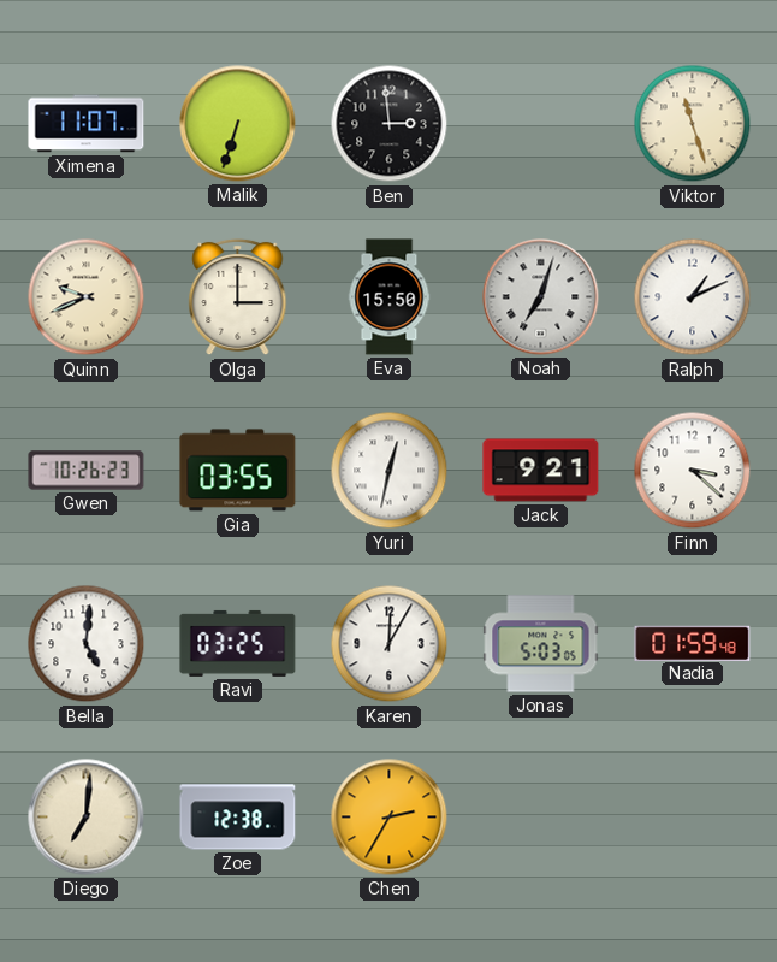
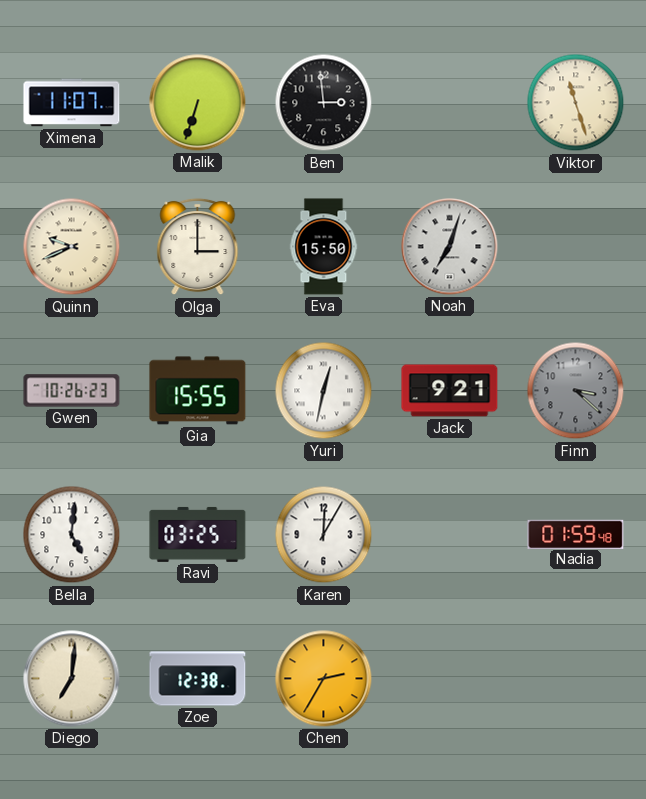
Ralph: 1:11 -> none (693, 297)
Gia: 03:55 -> 15:55 (198, 391)
Finn dial: white -> grey (576, 391)
Jonas: 5:03 -> none (541, 644)
